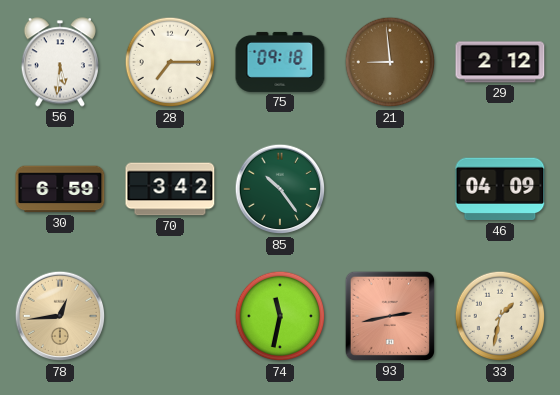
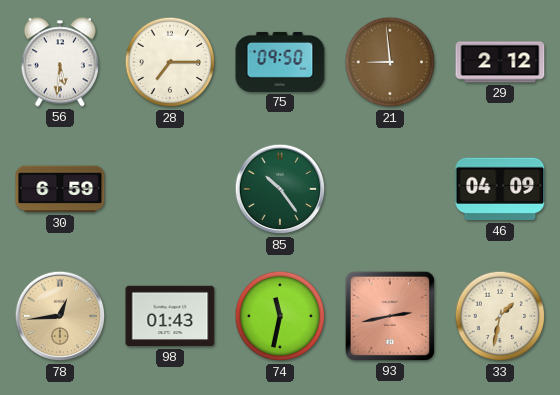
75: 09:18 -> 09:50 (280, 62)
70: 3:42 -> none (170, 189)
98: none -> 01:43 (170, 316)
